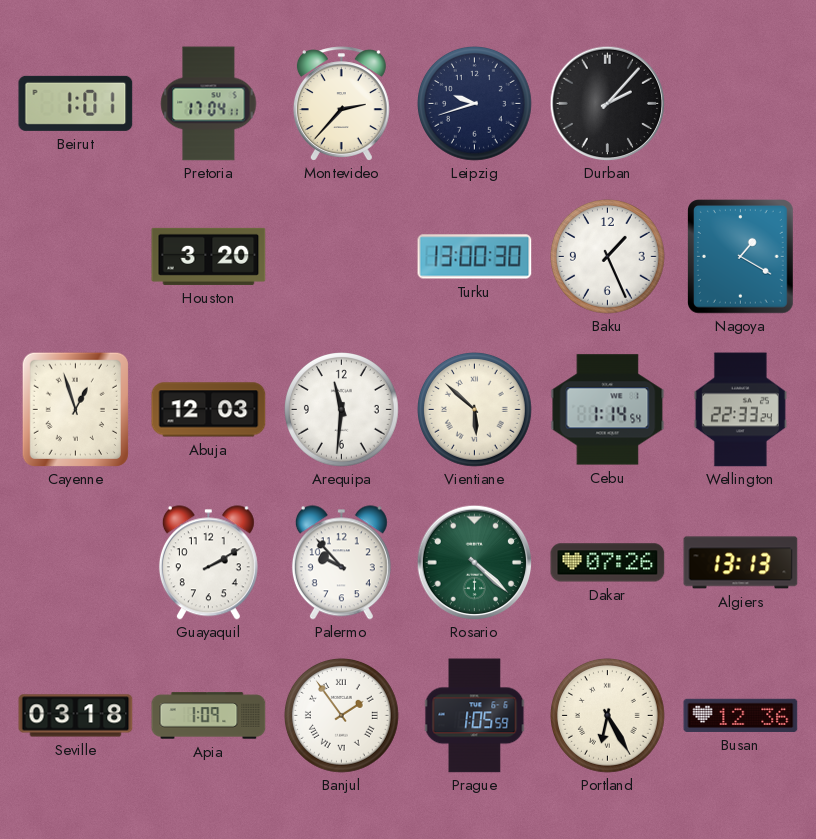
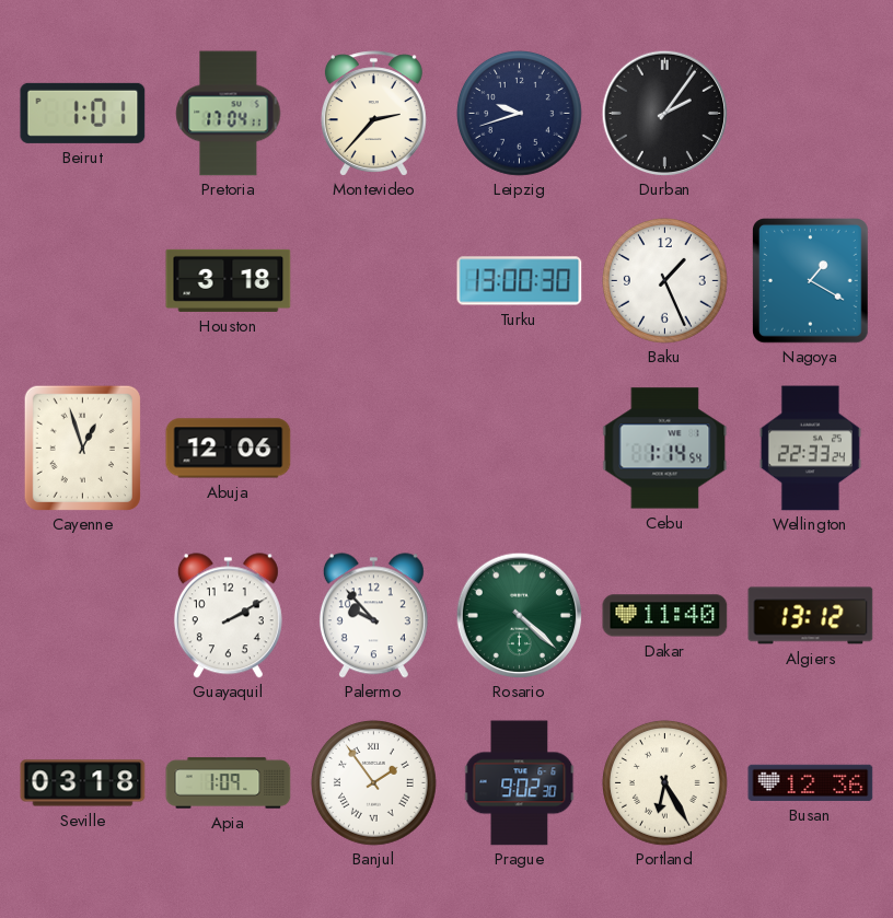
Durban: 2:07 -> 2:06 (664, 113)
Houston: 3:20 -> 3:18 (229, 280)
Abuja: 12:03 -> 12:06 (229, 449)
Arequipa: 11:31 -> none (342, 410)
Vientiane: 5:52 -> none (475, 410)
Dakar: 07:26 -> 11:40 (665, 616)
Algiers: 13:13 -> 13:12 (811, 616)
Prague: 1:05 -> 9:02 (520, 783)
